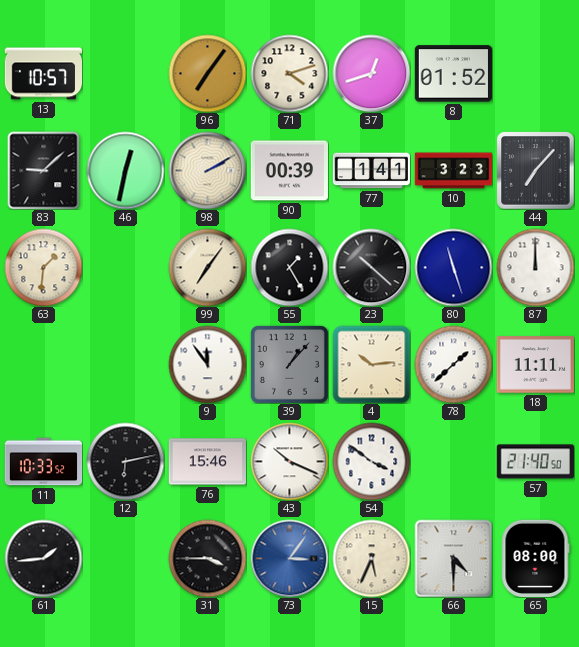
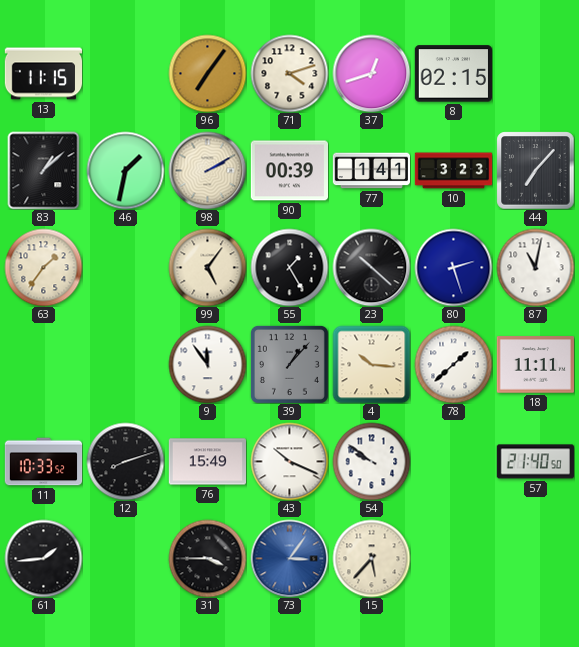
13: 10:57 -> 11:15 (43, 74)
8: 01:52 -> 02:15 (453, 74)
83: 9:08 -> 1:08 (44, 170)
46: 12:32 -> 1:32 (125, 170)
63: 1:31 -> 1:36 (43, 267)
99: 7:06 -> 5:06 (207, 267)
80: 11:27 -> 2:27 (453, 267)
87: 12:00 -> 11:02 (535, 267)
4: 10:14 -> 10:16 (371, 364)
12: 6:13 -> 8:12 (125, 461)
76: 15:46 -> 15:49 (207, 462)
54: 3:51 -> 9:51 (371, 461)
15: 5:34 -> 5:37 (371, 558)
66: 4:30 -> none (453, 558)
65: 08:00 -> none (535, 558)
